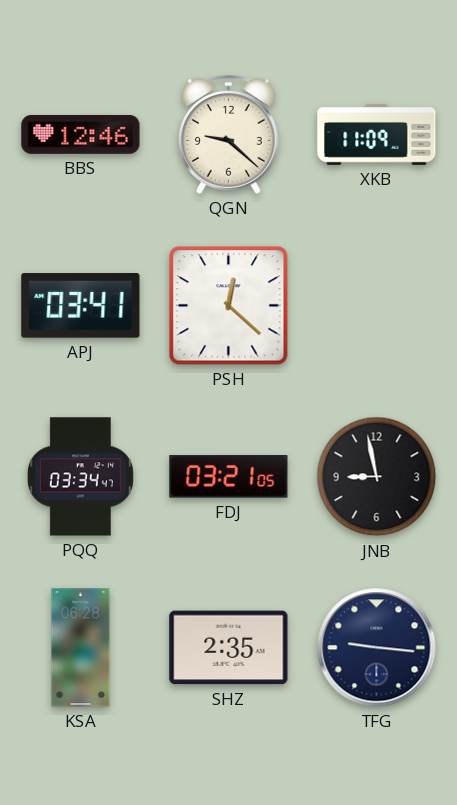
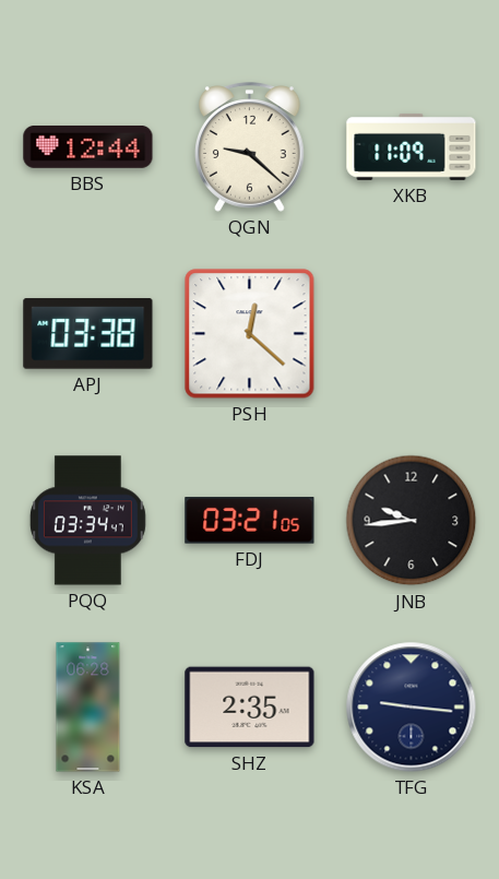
BBS: 12:46 -> 12:44 (88, 147)
APJ: 03:41 -> 03:38 (88, 334)
JNB: 8:58 -> 9:44 (412, 521)
